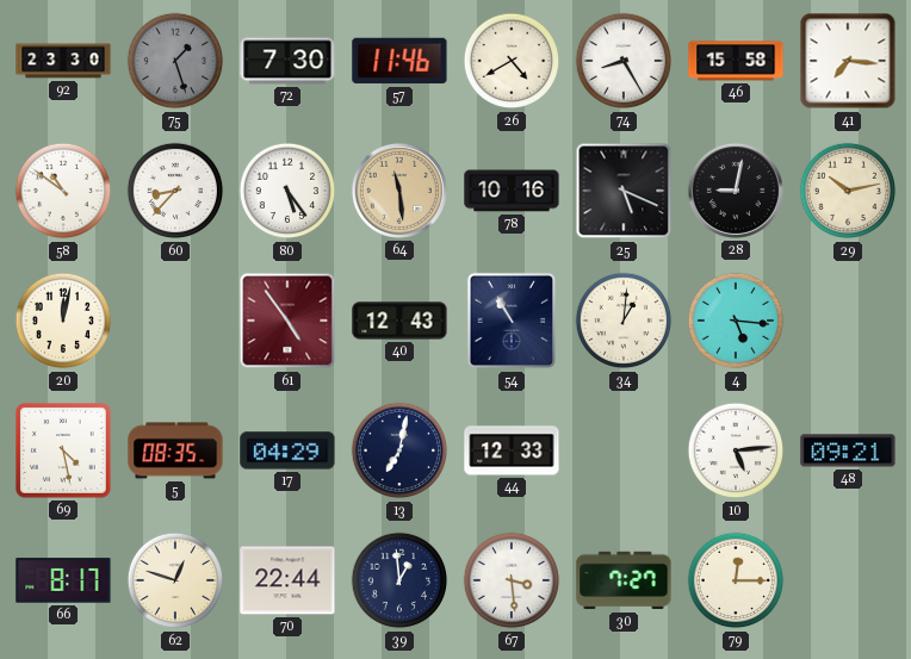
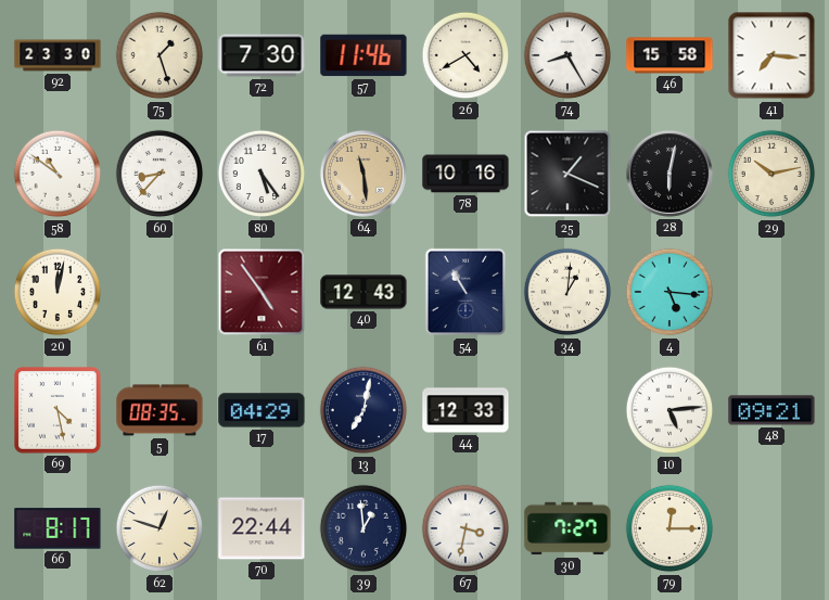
75 dial: grey -> cream (160, 55)
25: 5:19 -> 1:19 (567, 174)
28: 9:02 -> 6:02 (669, 174)
67: 3:29 -> 3:32 (465, 528)
